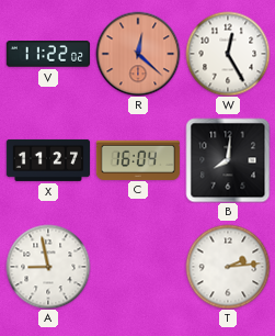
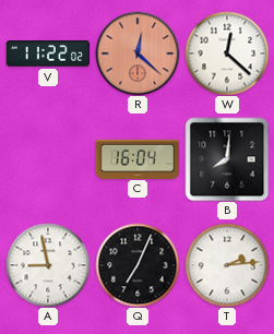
W: 12:25 -> 12:22 (227, 53)
X: 11:27 -> none (48, 160)
Q: none -> 7:04 (138, 265)
